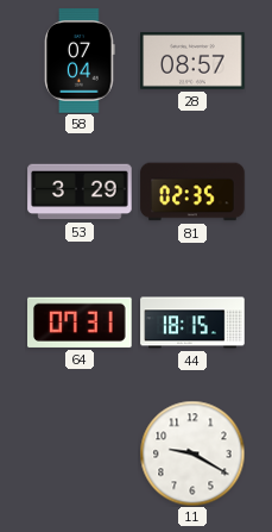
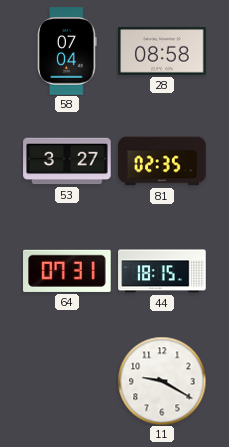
28: 08:57 -> 08:58 (162, 51)
53: 3:29 -> 3:27 (67, 161)
